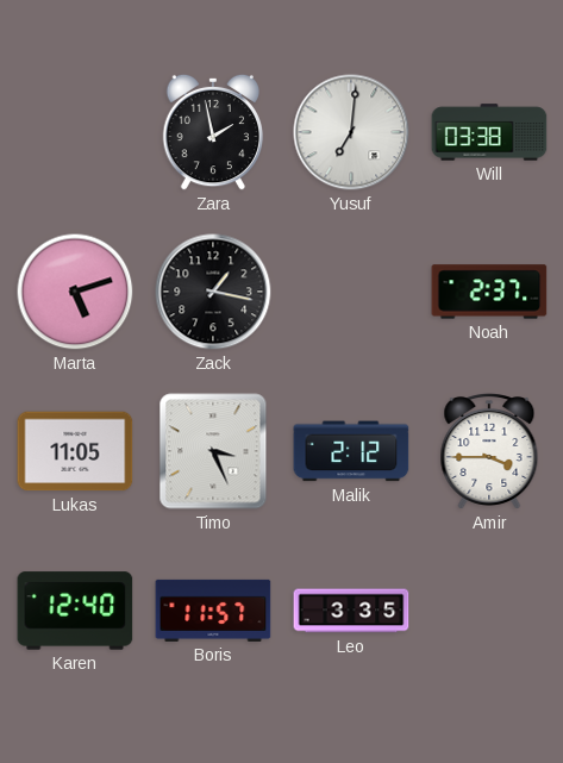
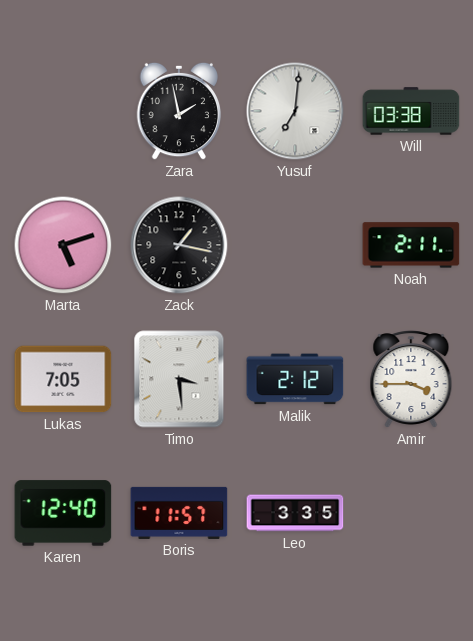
Noah: 2:37 -> 2:11 (411, 245)
Lukas: 11:05 -> 7:05 (63, 379)
Timo: 3:26 -> 3:29 (179, 379)
